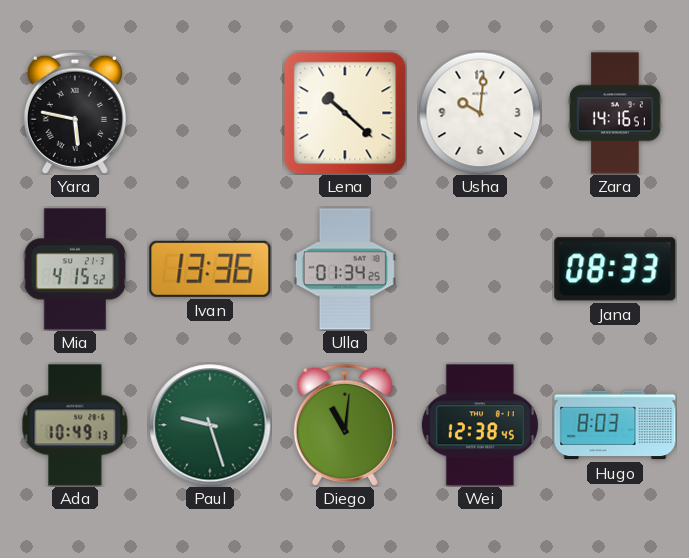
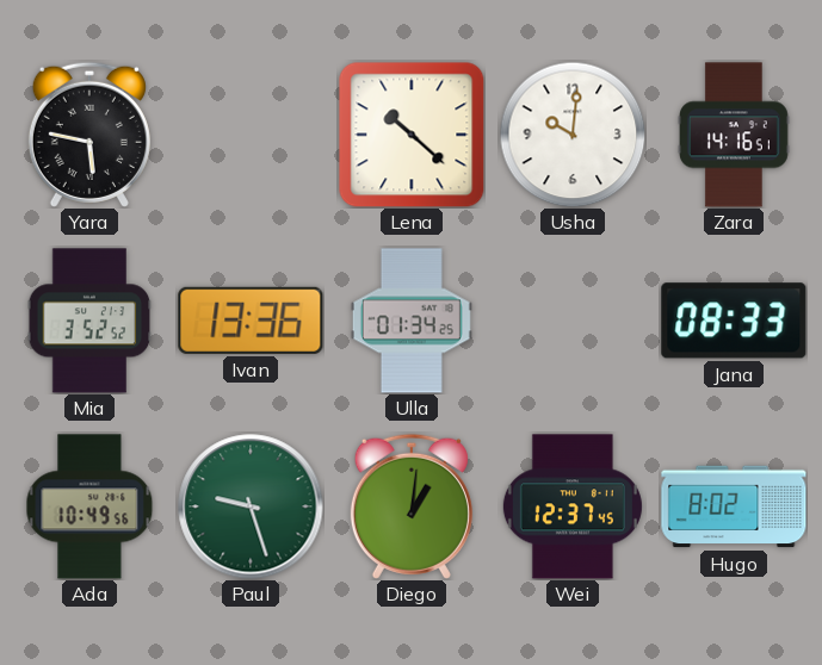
Mia: 4:15 -> 3:52 (89, 321)
Ada: 10:49:13 -> 10:49:56 (89, 506)
Diego: 11:01 -> 1:01 (412, 506)
Wei: 12:38 -> 12:37 (573, 506)
Hugo: 8:03 -> 8:02 (734, 506)
